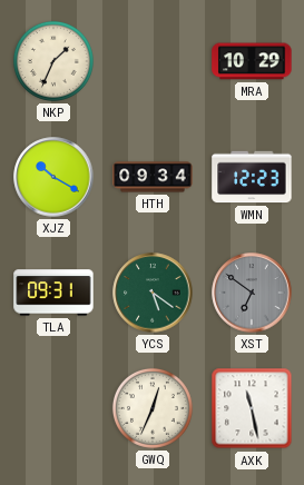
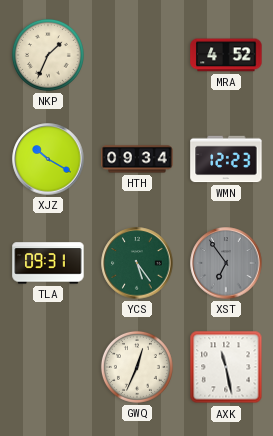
MRA: 10:29 -> 4:52 (226, 55)
YCS: 5:21 -> 5:24 (137, 263)
XST: 6:51 -> 6:54 (226, 263)
